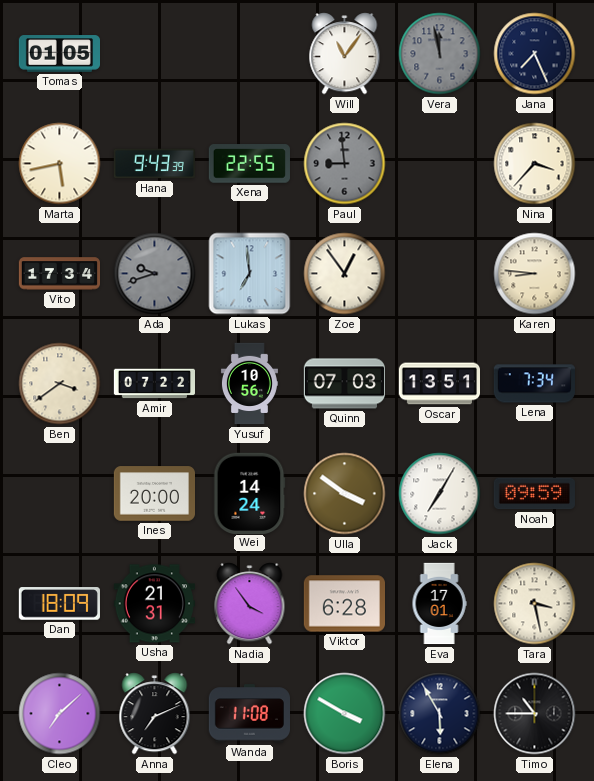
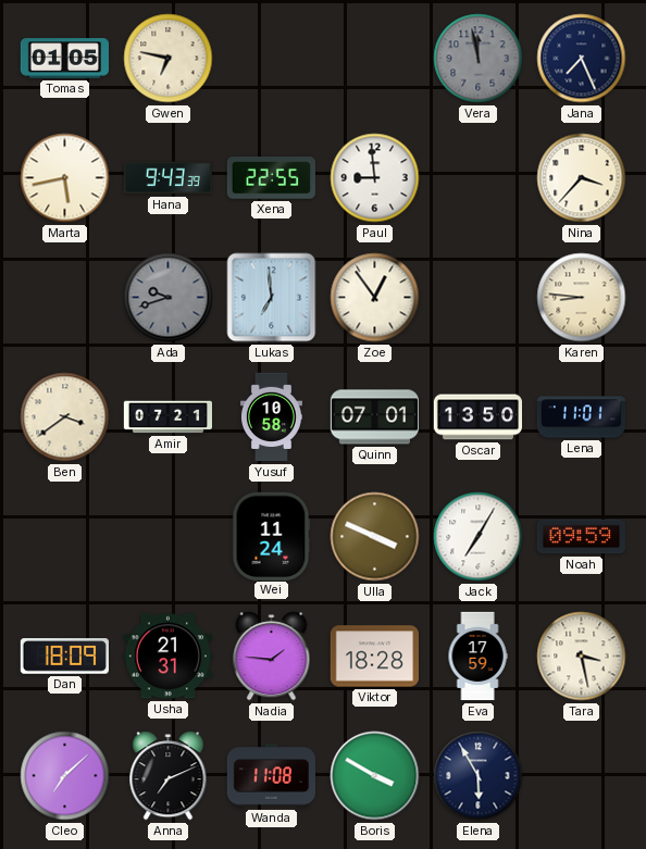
Gwen: none -> 6:47 (169, 59)
Will: 11:06 -> none (345, 54)
Paul dial: grey -> white (375, 178)
Vito: 17:34 -> none (60, 274)
Amir: 07:22 -> 07:21 (167, 417)
Yusuf: 10:56 -> 10:58 (271, 417)
Quinn: 07:03 -> 07:01 (374, 417)
Oscar: 13:51 -> 13:50 (477, 417)
Lena: 7:34 -> 11:01 (581, 417)
Ines: 20:00 -> none (154, 494)
Wei: 14:24 -> 11:24 (271, 536)
Ulla: 3:51 -> 3:49 (375, 537)
Nadia: 3:54 -> 1:46 (272, 657)
Viktor: 6:28 -> 18:28 (374, 657)
Eva: 17:01 -> 17:59 (477, 657)
Timo: 10:45 -> none (535, 714)
